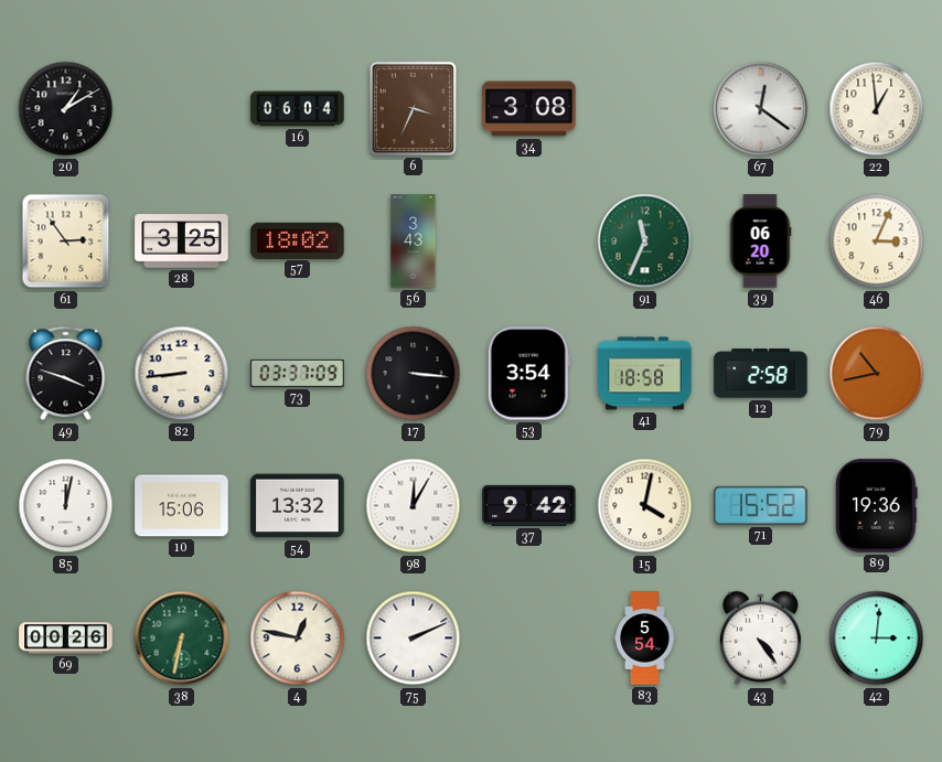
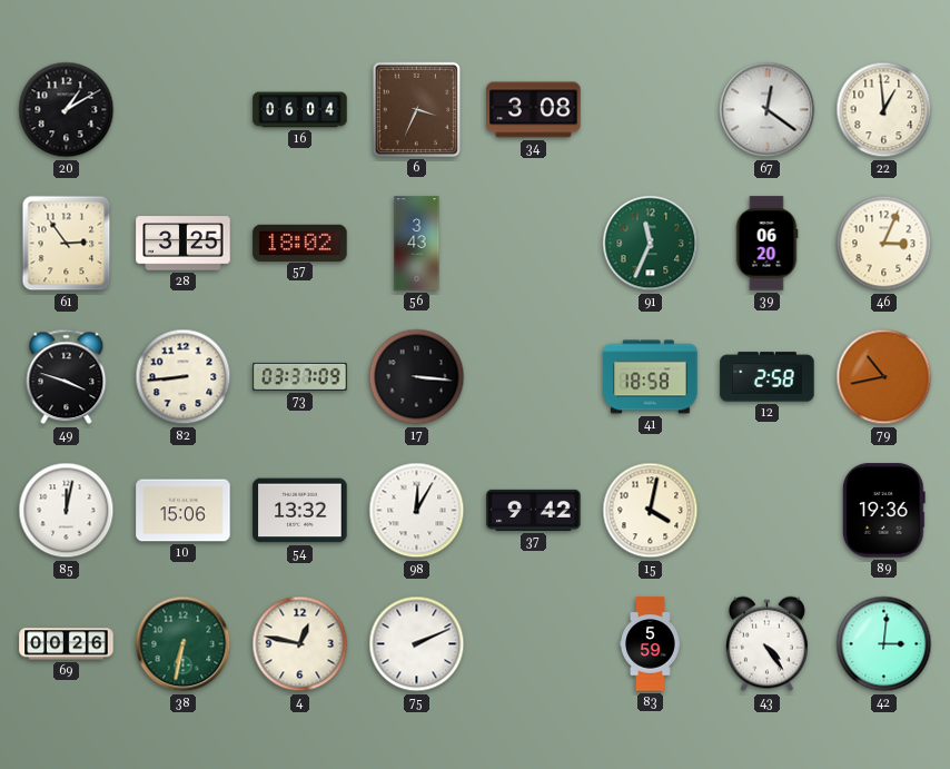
53: 3:54 -> none (528, 374)
71: 15:52 -> none (761, 505)
83: 5:54 -> 5:59 (651, 644)
